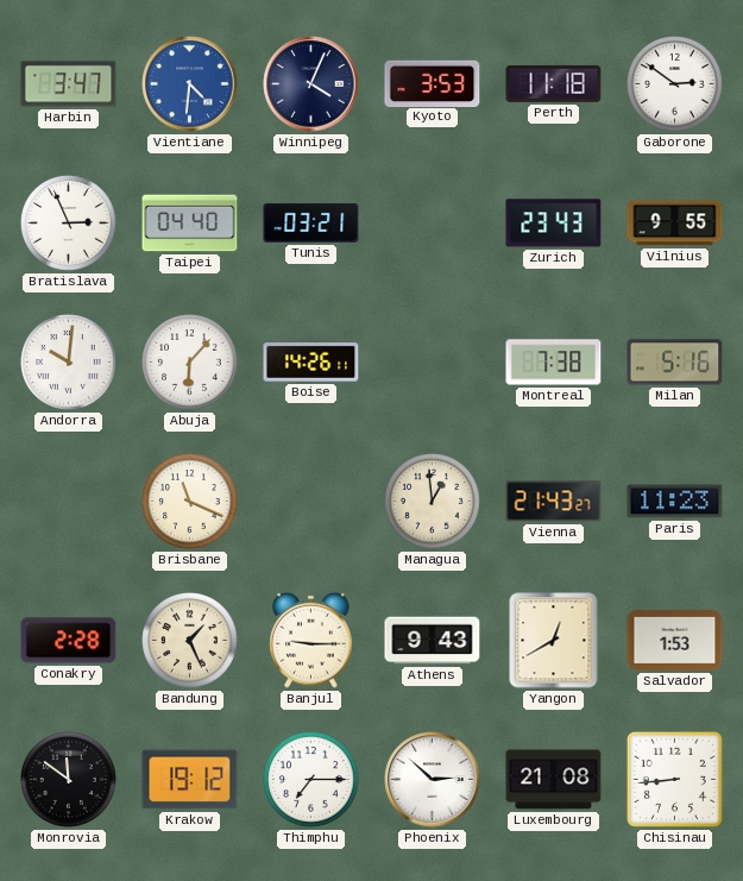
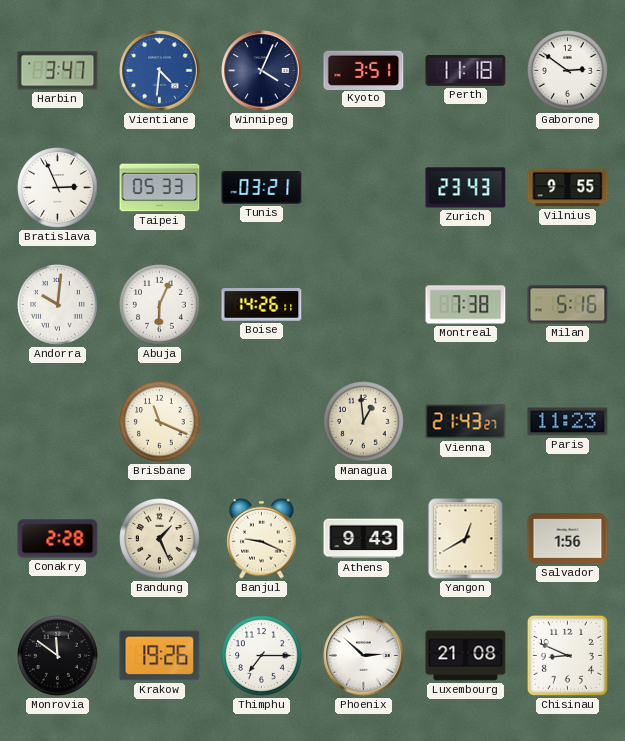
Kyoto: 3:53 -> 3:51 (364, 70)
Taipei: 04:40 -> 05:33 (160, 188)
Abuja: 6:07 -> 6:04 (160, 305)
Banjul: 9:15 -> 9:19 (262, 538)
Salvador: 1:53 -> 1:56 (568, 539)
Krakow: 19:12 -> 19:26 (160, 656)
Chisinau: 8:44 -> 8:49 (567, 655)
